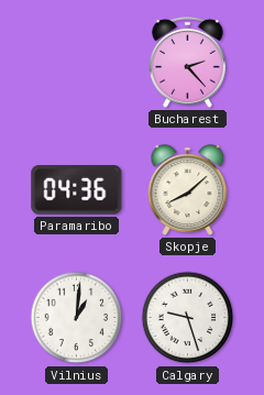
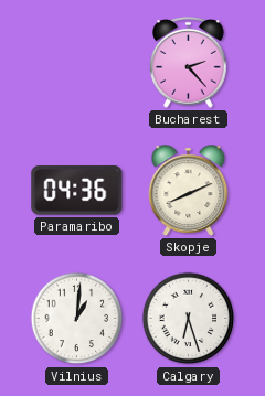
Skopje: 8:08 -> 8:11 (189, 191)
Calgary: 9:27 -> 6:27 (189, 319)
